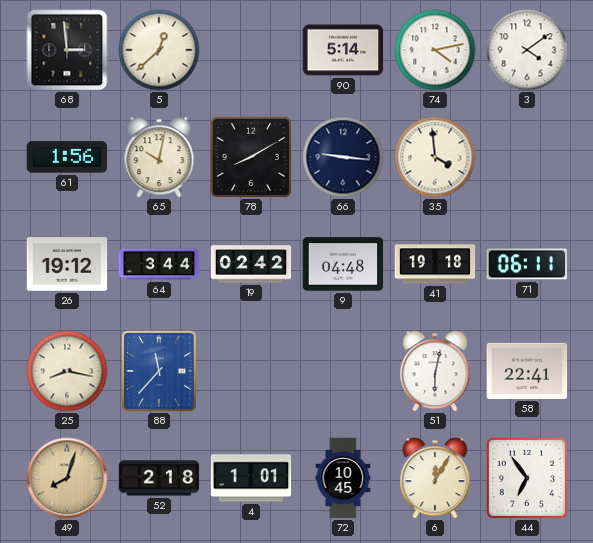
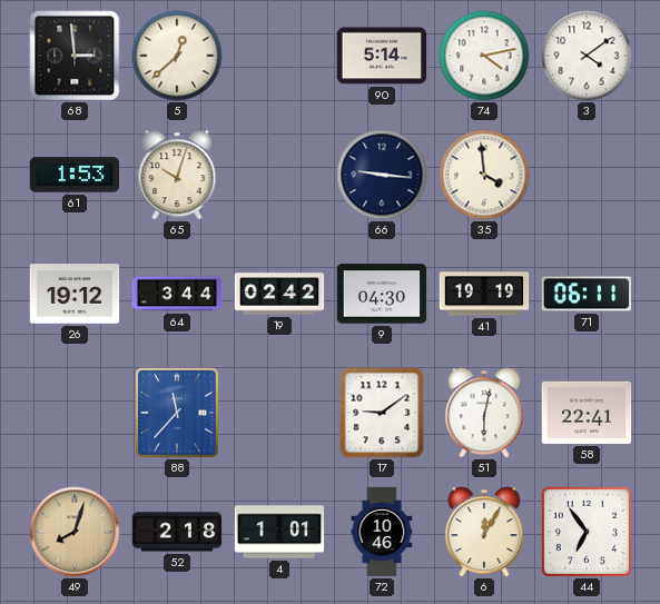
61: 1:56 -> 1:53 (75, 175)
65: 10:02 -> 10:03 (177, 175)
78: 8:10 -> none (251, 157)
9: 04:48 -> 04:30 (382, 294)
41: 19:18 -> 19:19 (484, 294)
25: 8:17 -> none (67, 371)
17: none -> 9:09 (382, 413)
72: 10:45 -> 10:46 (382, 532)
